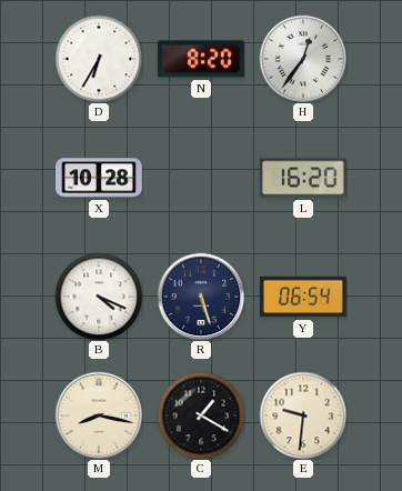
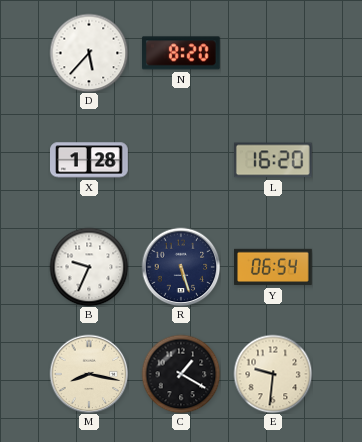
D: 6:35 -> 5:37 (89, 53)
H: 12:36 -> none (303, 59)
X: 10:28 -> 1:28 (90, 160)
B: 4:19 -> 9:34 (89, 267)
